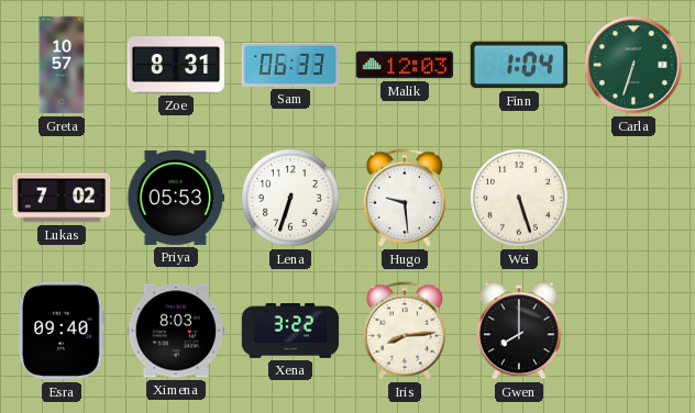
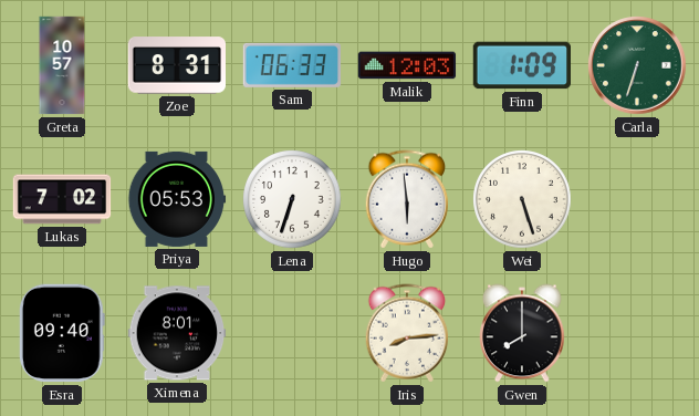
Finn: 1:04 -> 1:09 (522, 65)
Hugo: 9:29 -> 5:59 (407, 199)
Ximena: 8:03 -> 8:01 (177, 333)
Xena: 3:22 -> none (290, 332)
